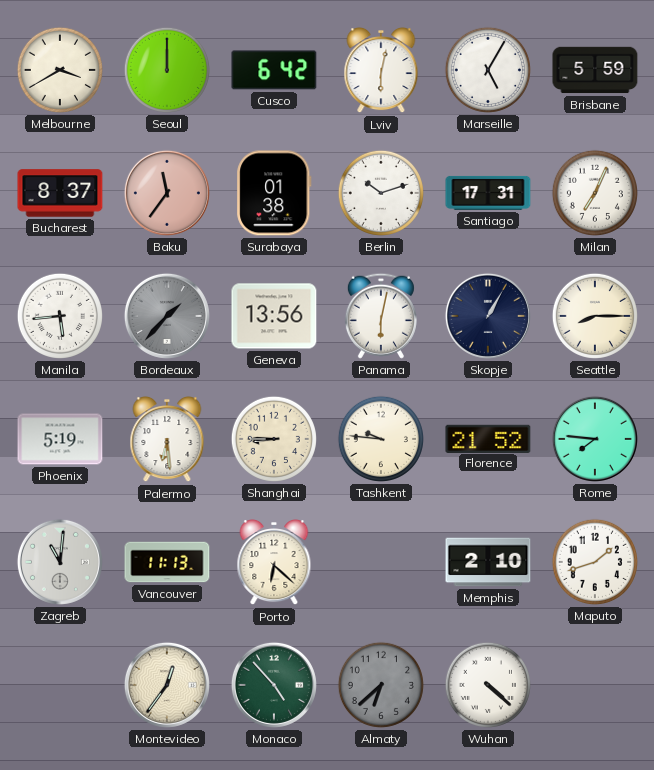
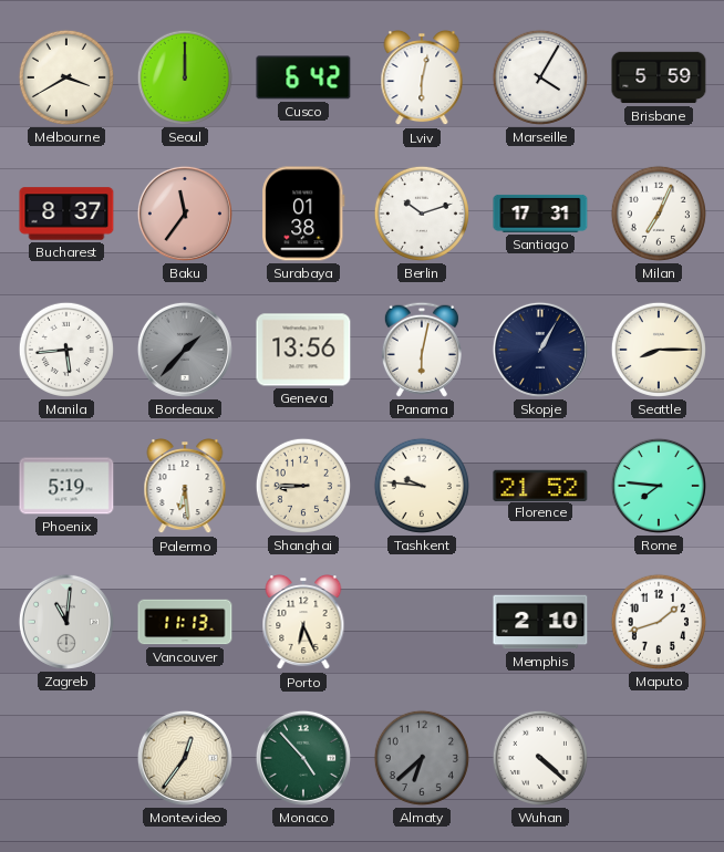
Marseille: 5:05 -> 4:05 (540, 77)
Porto: 6:22 -> 6:26 (303, 623)
